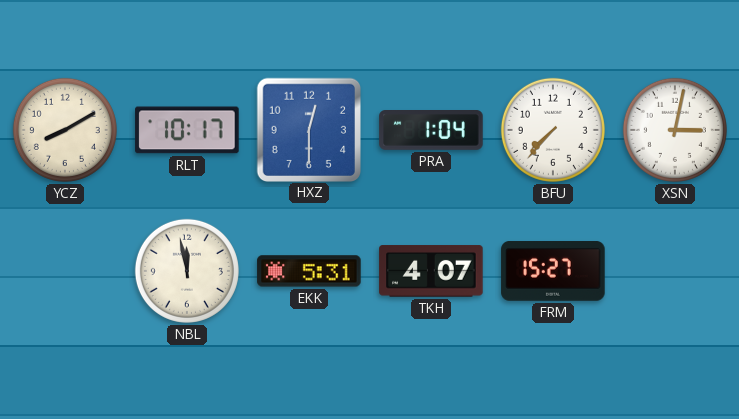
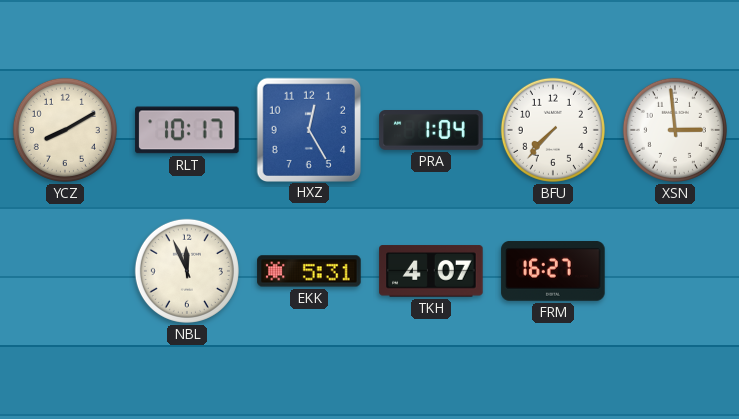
HXZ: 12:30 -> 12:25 (308, 129)
XSN: 3:02 -> 2:59 (675, 130)
NBL: 11:58 -> 11:56 (187, 271)
FRM: 15:27 -> 16:27 (553, 272)
